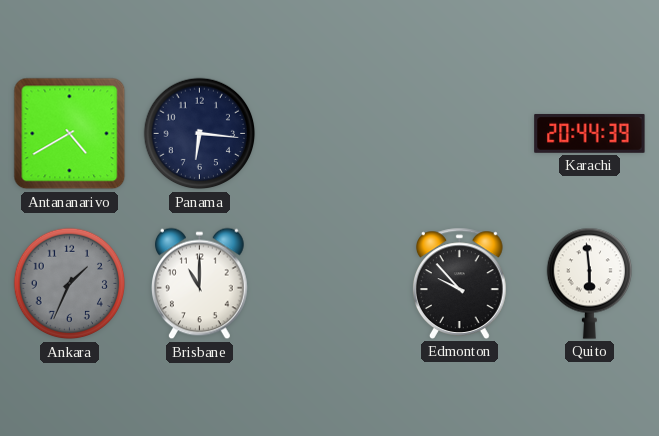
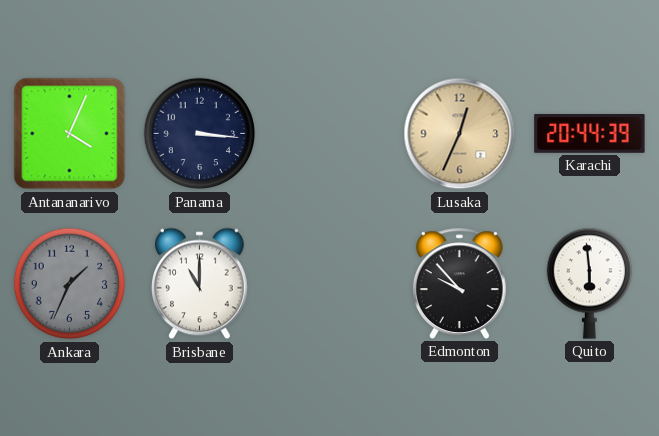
Antananarivo: 4:40 -> 4:04 (70, 134)
Panama: 6:16 -> 3:16 (200, 134)
Lusaka: none -> 12:34 (460, 134)
